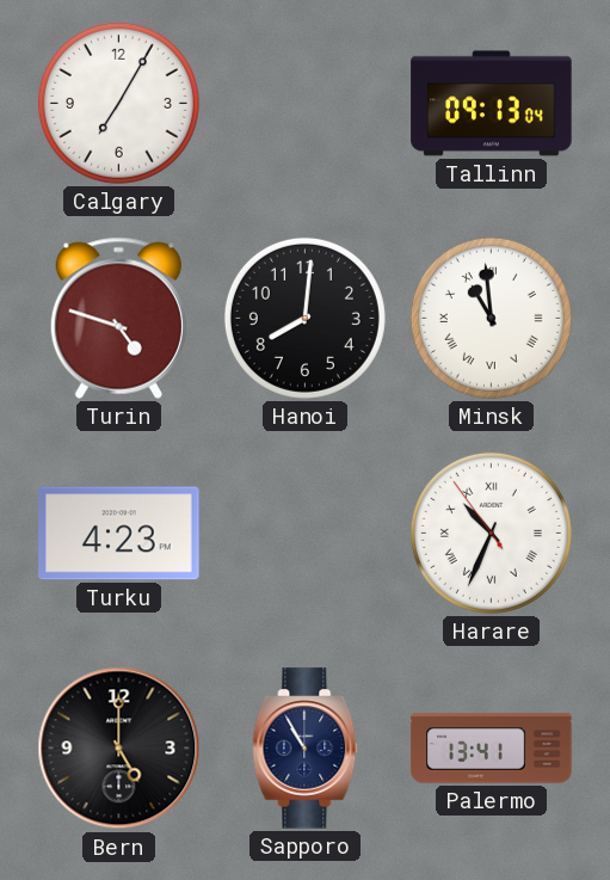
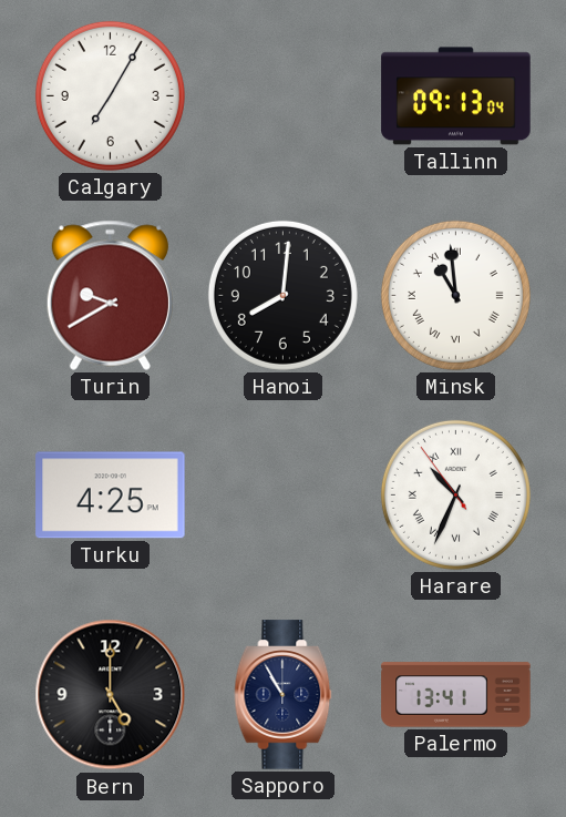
Turin: 4:48 -> 9:40 (110, 295)
Turku: 4:23 -> 4:25 (111, 496)
